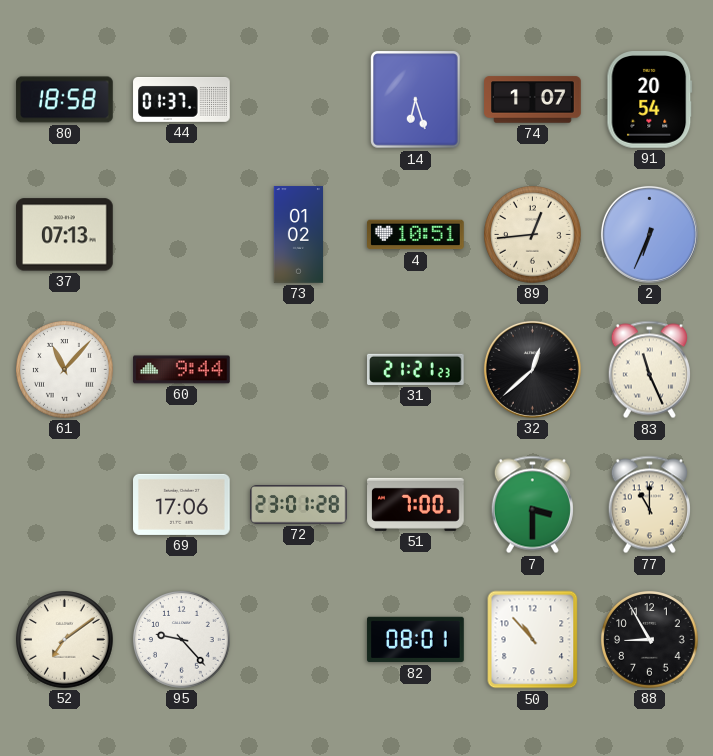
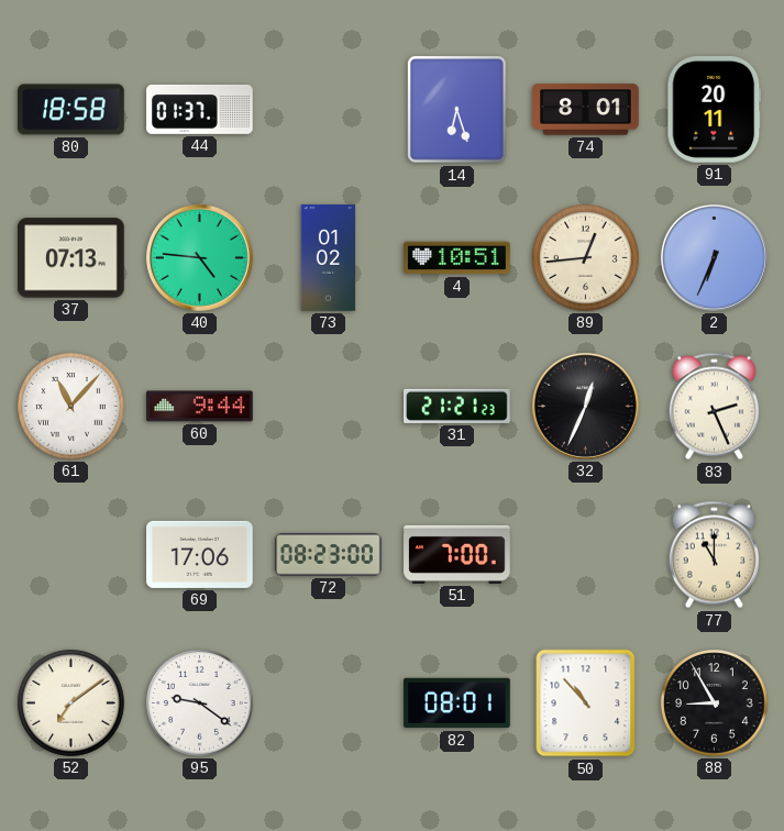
74: 1:07 -> 8:01 (586, 110)
91: 20:54 -> 20:11 (715, 110)
40: none -> 4:46 (199, 257)
32: 12:38 -> 12:34 (585, 406)
83: 11:26 -> 2:26 (714, 407)
72: 23:01 -> 08:23 (329, 555)
7: 3:30 -> none (532, 505)
95: 9:23 -> 9:21 (200, 703)
